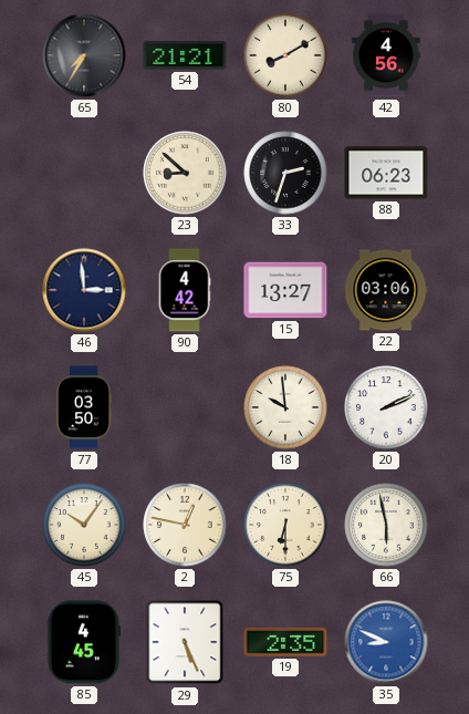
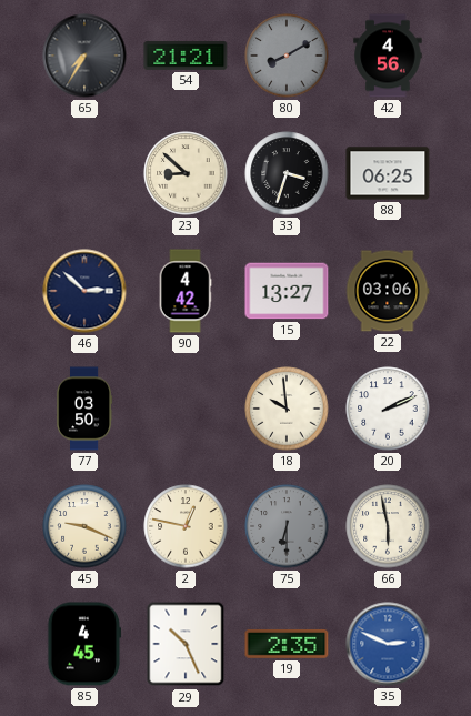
80 dial: cream -> grey (287, 56)
33: 2:33 -> 3:33 (287, 173)
88: 06:23 -> 06:25 (388, 173)
46: 2:59 -> 2:52 (84, 291)
45: 10:06 -> 9:19 (84, 526)
75 dial: cream -> grey (287, 526)
29: 5:26 -> 10:26 (186, 644)
35: 8:49 -> 2:49 (388, 644)
